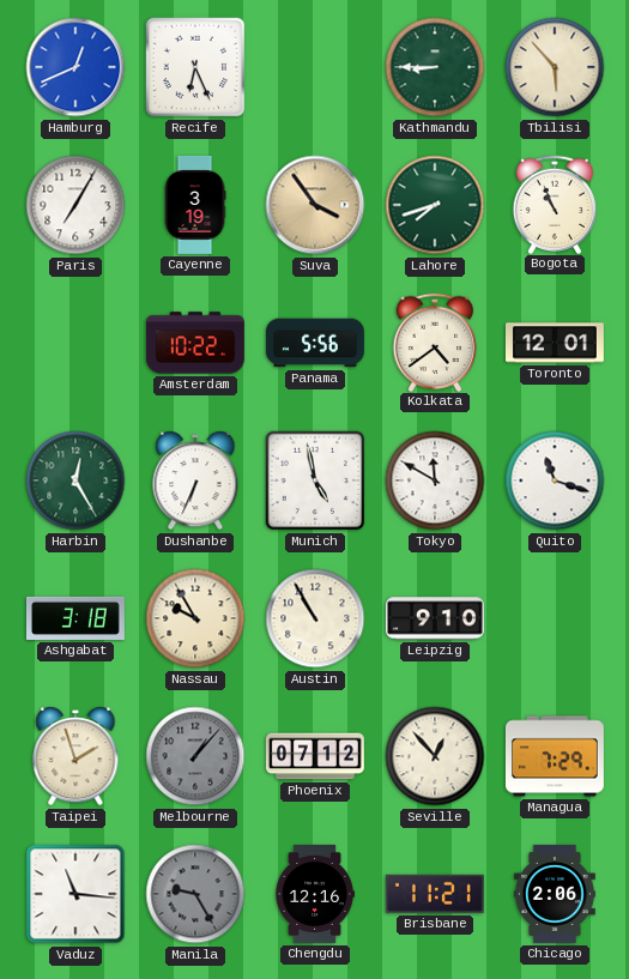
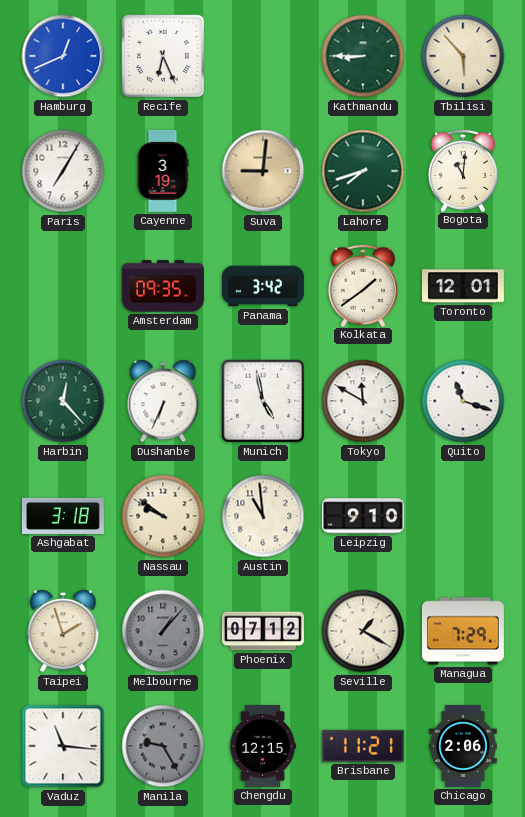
Suva: 3:54 -> 9:01 (263, 171)
Bogota: 10:56 -> 11:01 (462, 170)
Amsterdam: 10:22 -> 09:35 (163, 286)
Panama: 5:56 -> 3:42 (263, 286)
Kolkata: 4:39 -> 1:39 (362, 285)
Harbin: 12:25 -> 12:23 (63, 401)
Nassau: 9:55 -> 9:51 (163, 516)
Austin: 10:55 -> 10:59 (263, 516)
Seville: 12:53 -> 1:20 (363, 631)
Chengdu: 12:16 -> 12:15 (263, 746)
